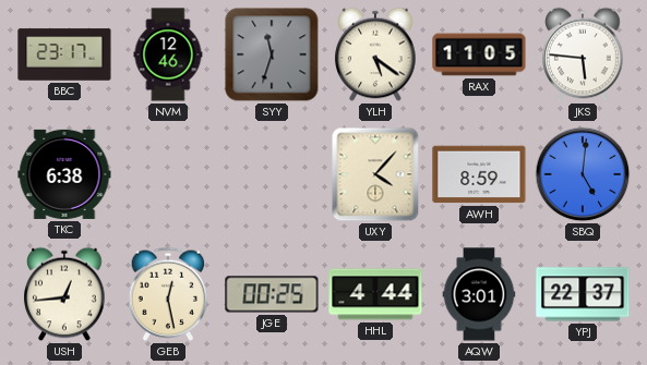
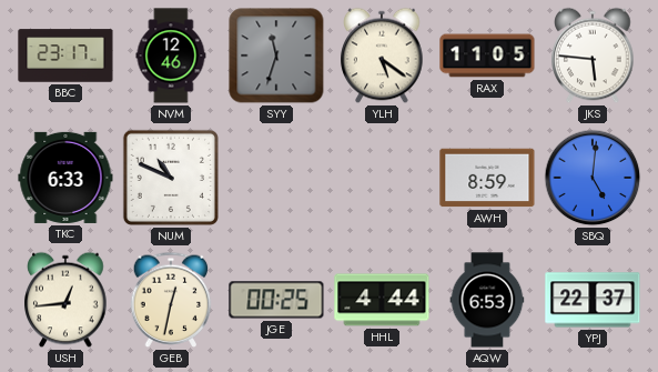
TKC: 6:38 -> 6:33 (65, 178)
NUM: none -> 10:49 (171, 178)
UXY: 4:07 -> none (375, 174)
GEB: 12:28 -> 12:32 (171, 300)
AQW: 3:01 -> 6:53 (487, 300)
